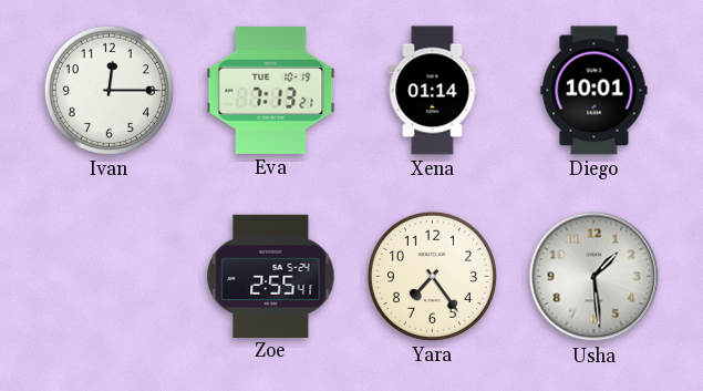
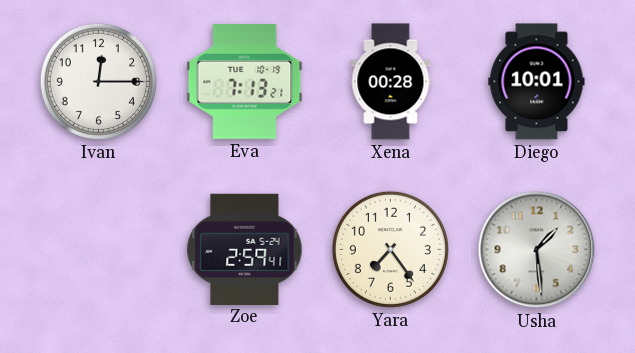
Xena: 01:14 -> 00:28 (391, 82)
Zoe: 2:55 -> 2:59 (245, 249)
